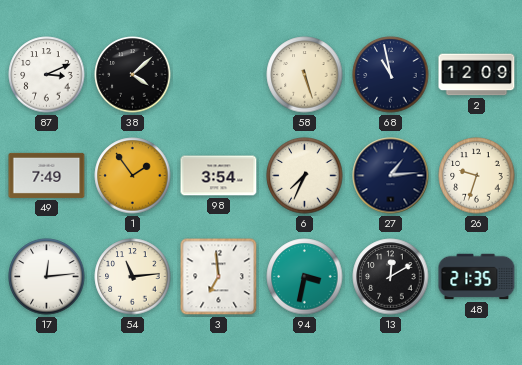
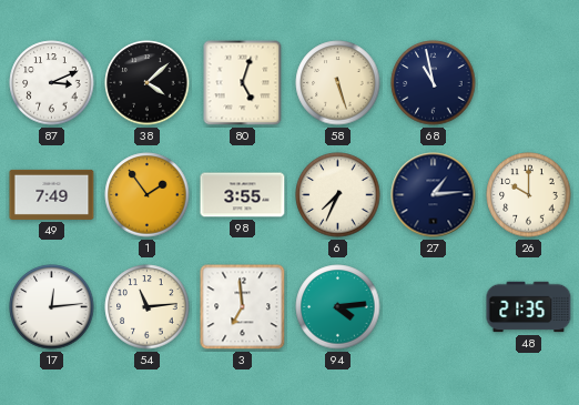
80: none -> 5:03 (243, 83)
2: 12:09 -> none (477, 75)
98: 3:54 -> 3:55 (243, 195)
26: 9:33 -> 10:00 (529, 195)
94: 3:32 -> 4:14 (338, 307)
13: 12:10 -> none (391, 277)
